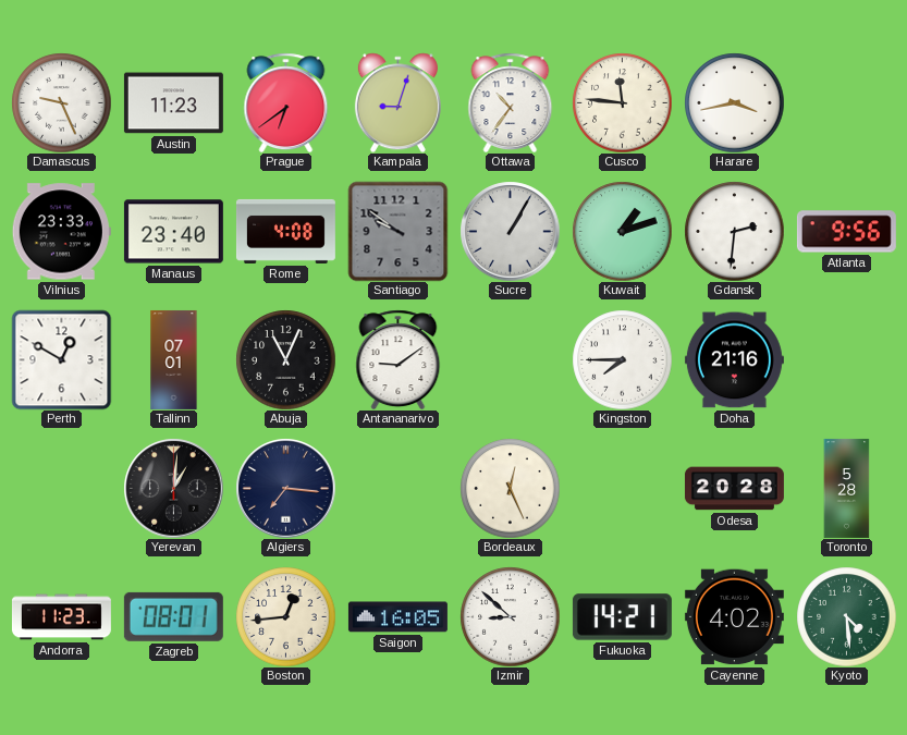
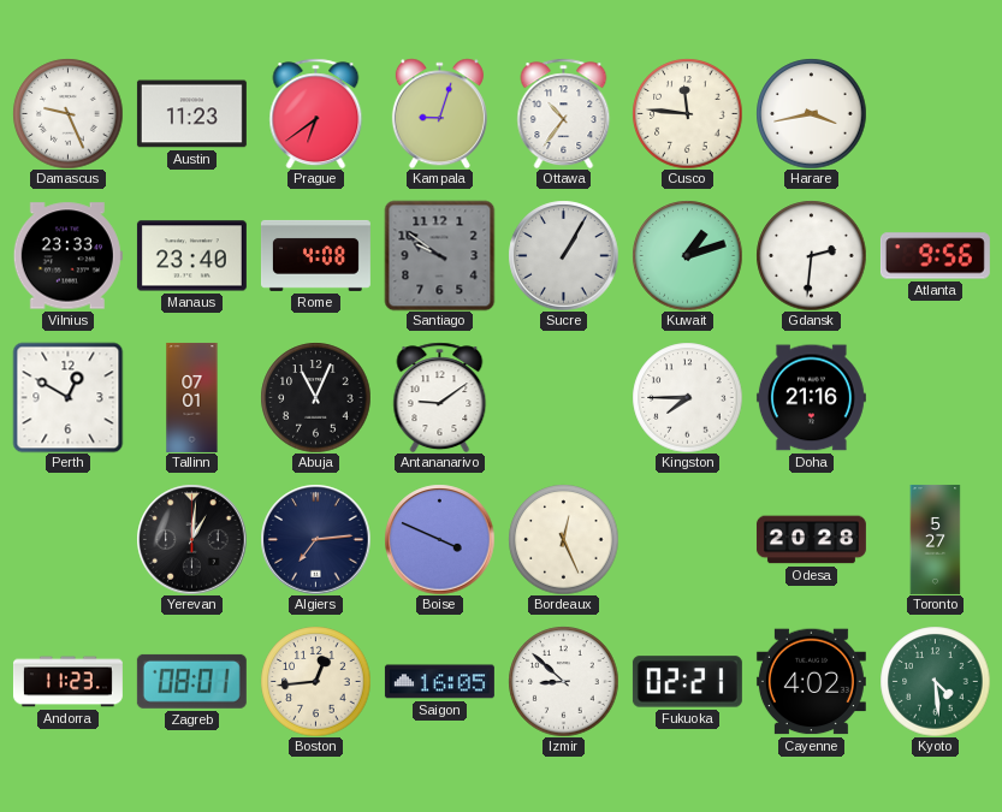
Algiers: 7:16 -> 7:14 (315, 539)
Boise: none -> 3:49 (439, 539)
Toronto: 5:28 -> 5:27 (936, 539)
Fukuoka: 14:21 -> 02:21 (687, 682)
